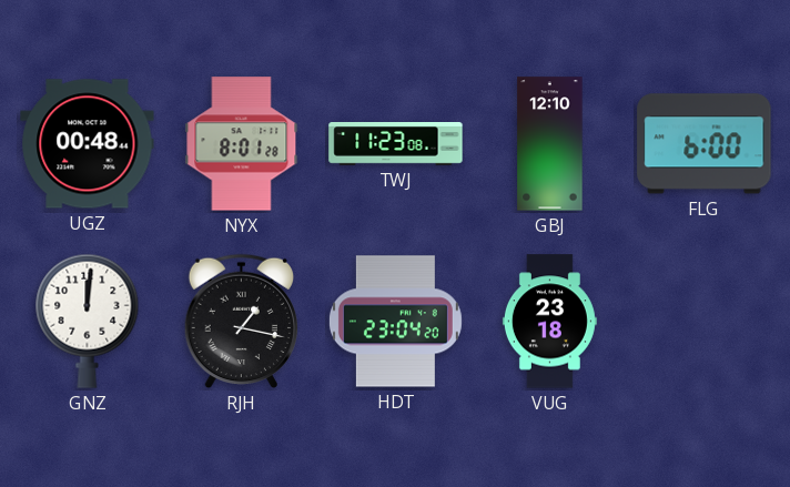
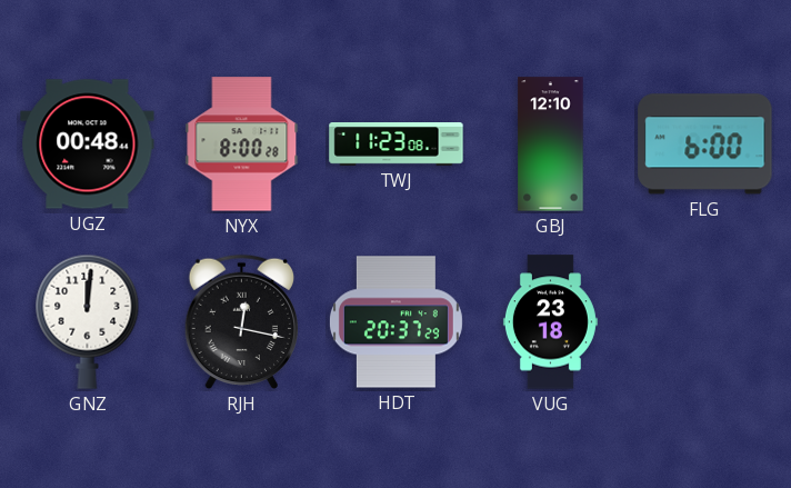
NYX: 8:01 -> 8:00 (242, 145)
RJH: 1:17 -> 12:17 (241, 322)
HDT: 23:04 -> 20:37 (395, 322)
